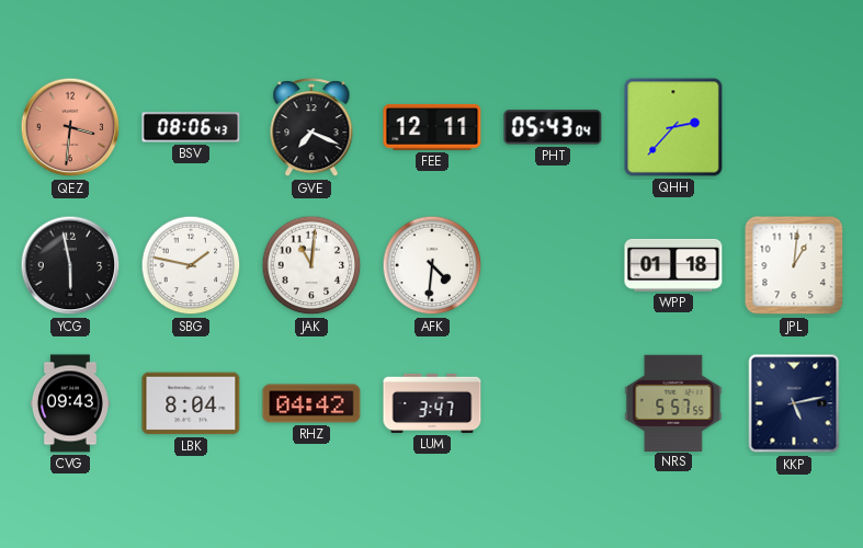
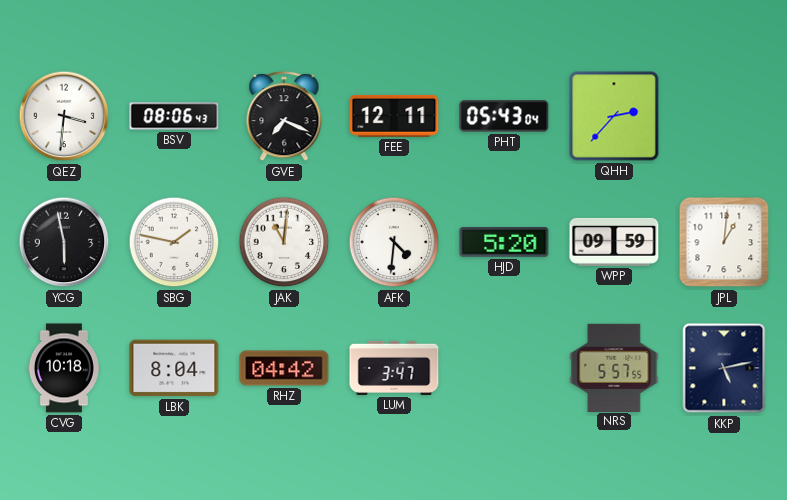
QEZ dial: salmon -> white (64, 116)
HJD: none -> 5:20 (504, 242)
WPP: 01:18 -> 09:59 (614, 242)
CVG: 09:43 -> 10:18 (64, 368)
